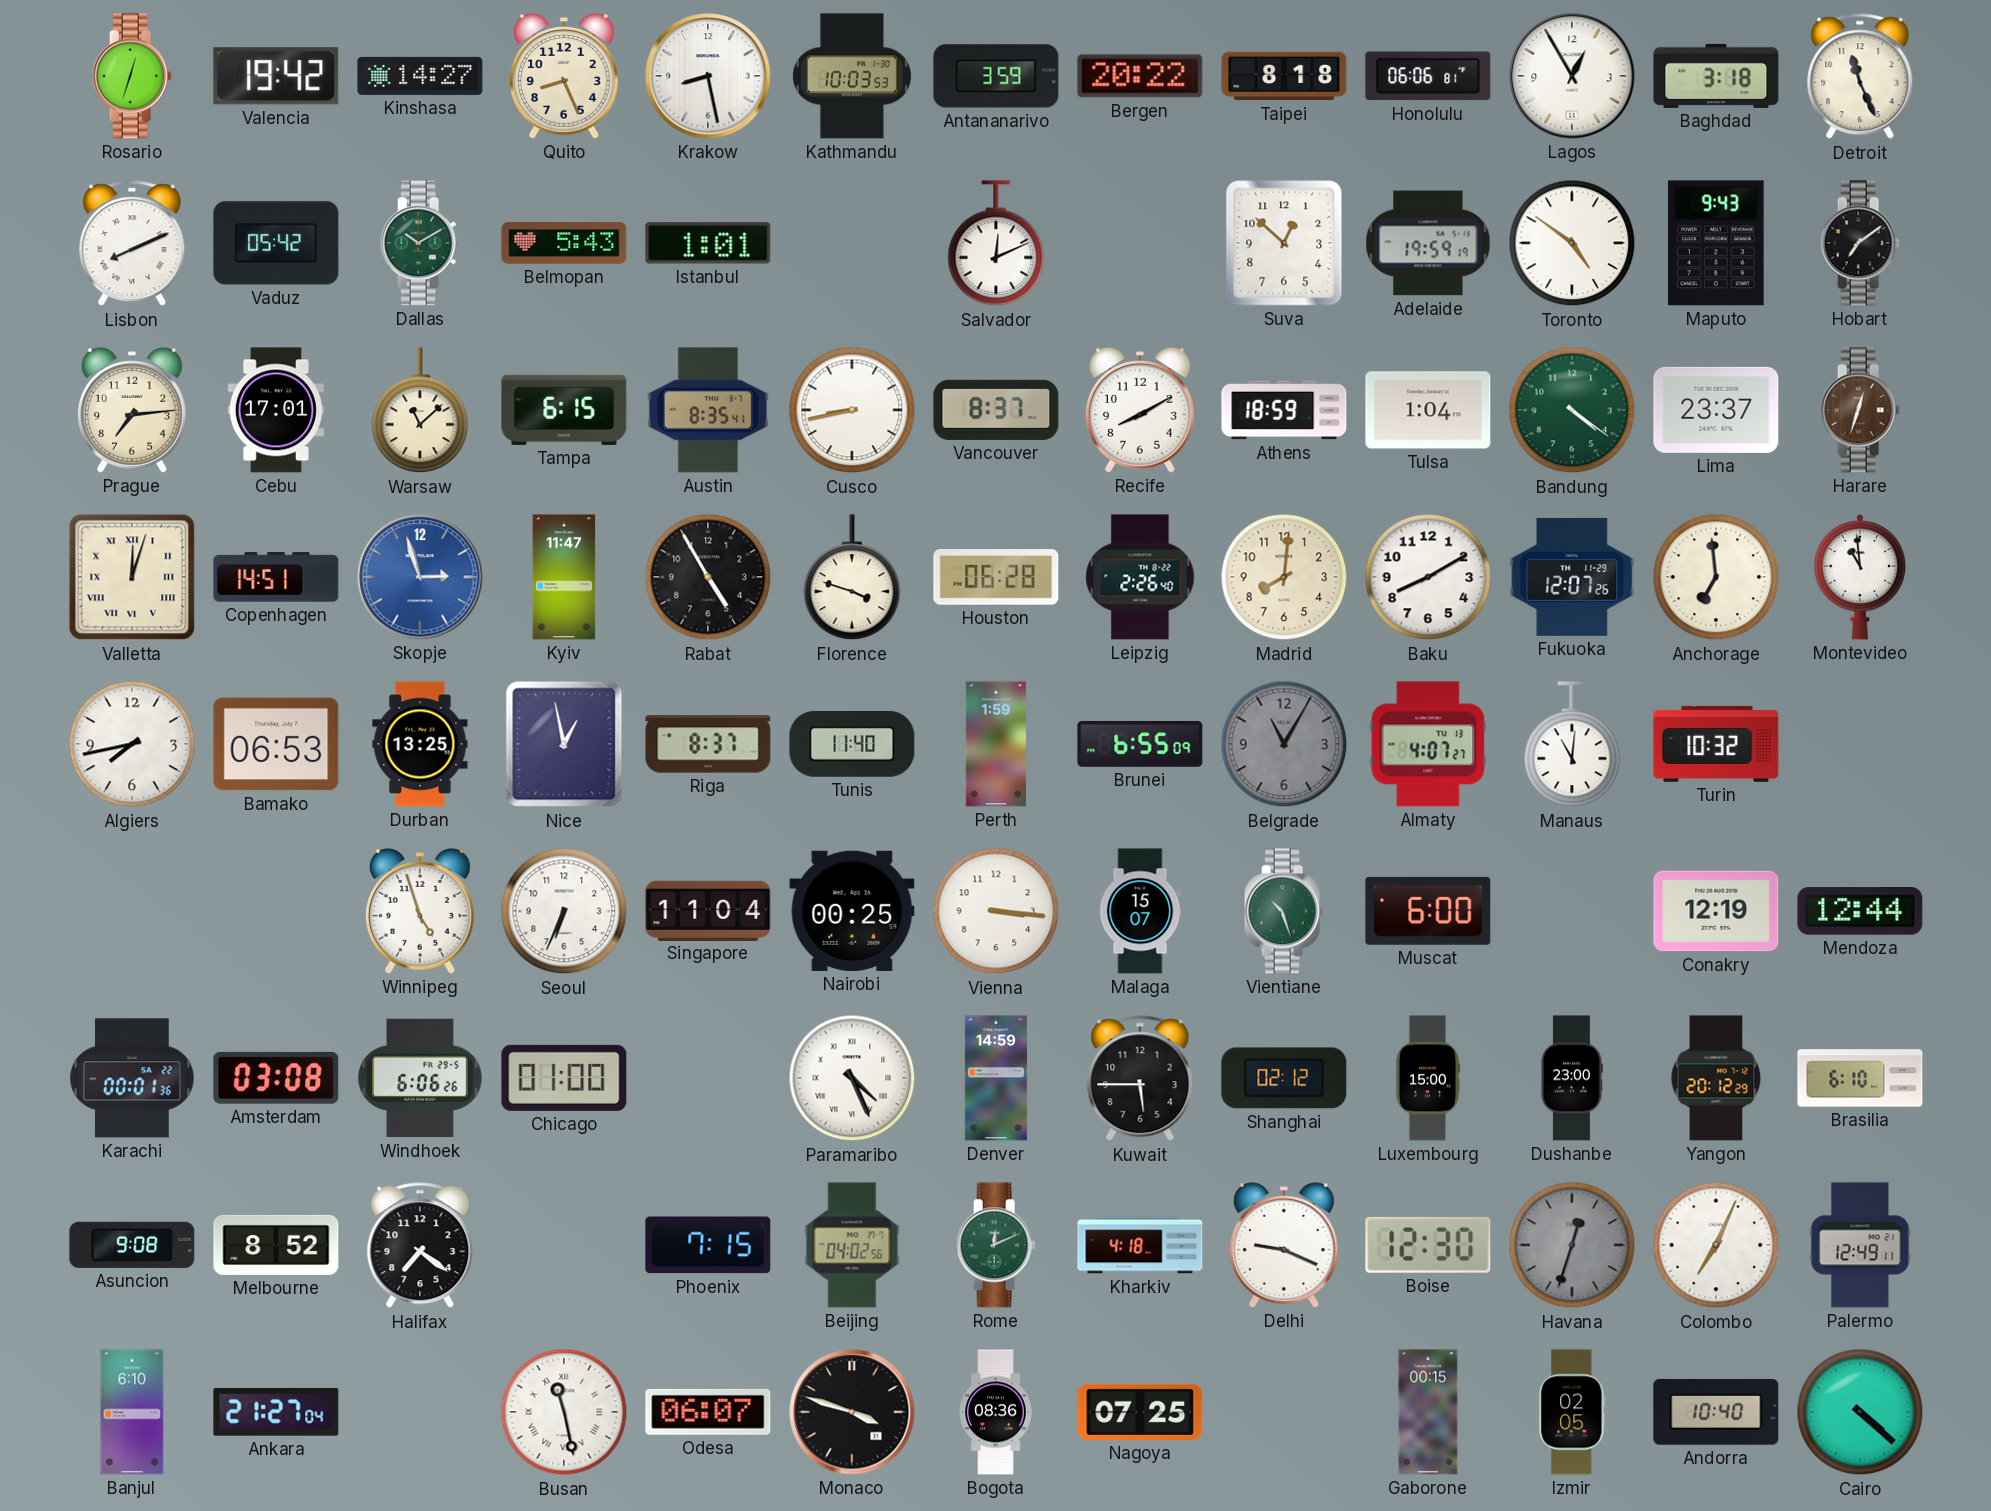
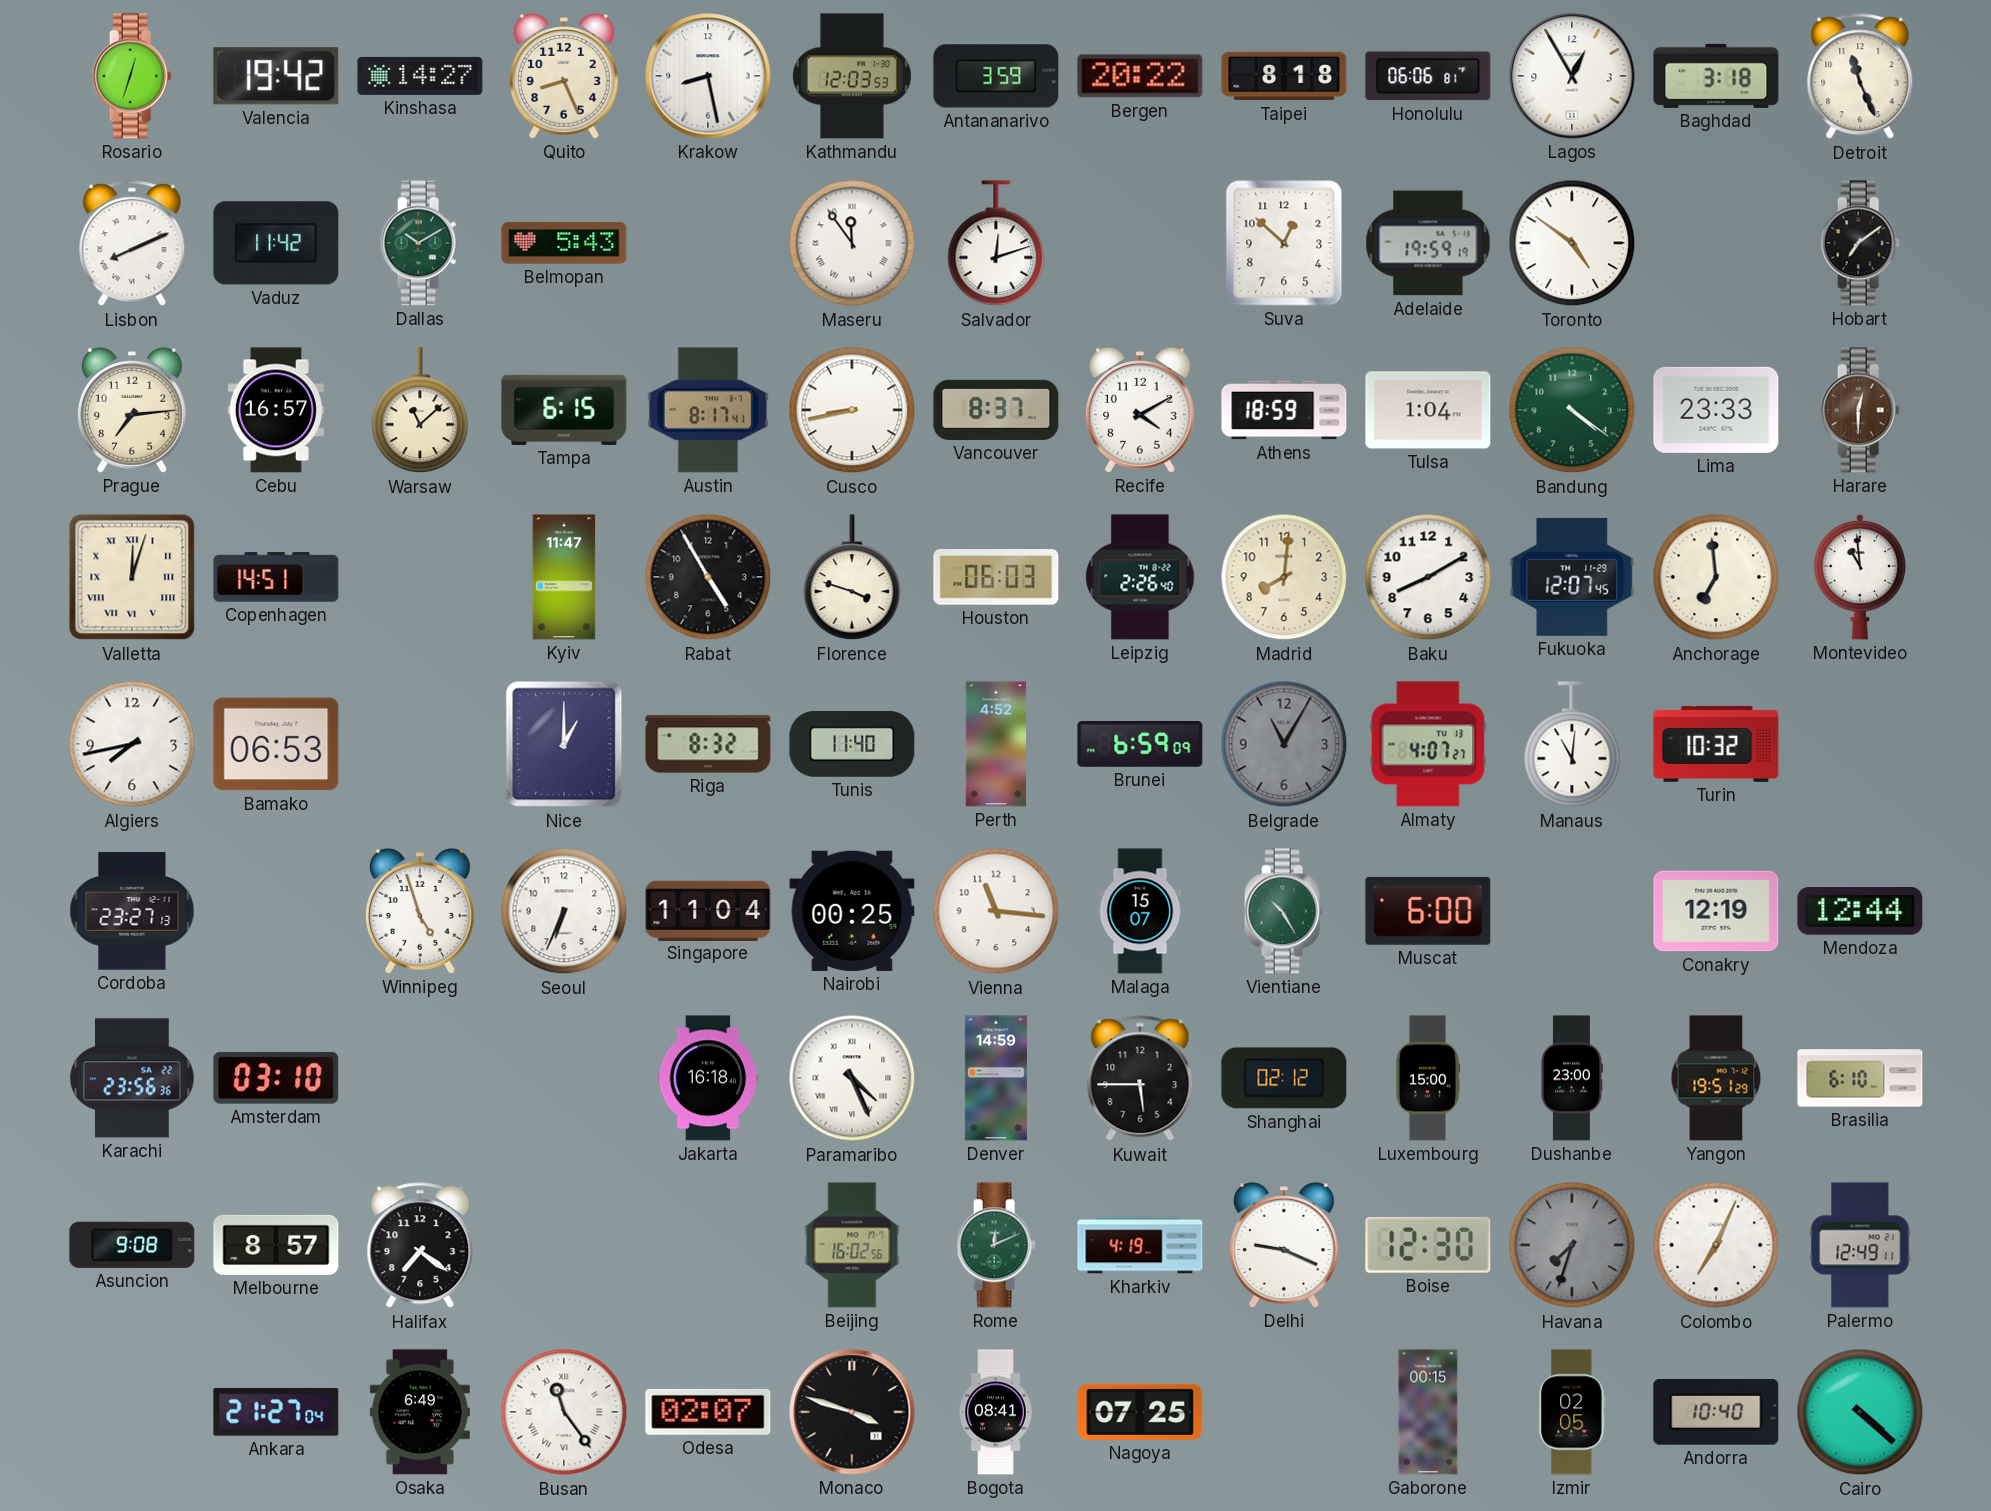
Kathmandu: 10:03 -> 12:03 (852, 76)
Vaduz: 05:42 -> 11:42 (276, 243)
Istanbul: 1:01 -> none (708, 243)
Maseru: none -> 11:54 (852, 243)
Salvador: 12:11 -> 12:12 (996, 244)
Maputo: 9:43 -> none (1716, 243)
Cebu: 17:01 -> 16:57 (276, 410)
Austin: 8:35 -> 8:17 (708, 410)
Recife: 8:10 -> 4:10 (1141, 410)
Lima: 23:37 -> 23:33 (1716, 410)
Harare: 12:33 -> 12:30 (1860, 410)
Skopje: 2:57 -> none (420, 577)
Houston: 06:28 -> 06:03 (996, 577)
Fukuoka: 12:07:26 -> 12:07:45 (1572, 577)
Durban: 13:25 -> none (420, 744)
Nice: 12:58 -> 1:00 (564, 744)
Riga: 8:37 -> 8:32 (708, 744)
Perth: 1:59 -> 4:52 (996, 744)
Brunei: 6:55 -> 6:59 (1140, 744)
Cordoba: none -> 23:27 (132, 911)
Vienna: 3:16 -> 11:16 (996, 911)
Vientiane: 10:27 -> 10:25 (1284, 911)
Karachi: 00:01 -> 23:56 (132, 1078)
Amsterdam: 03:08 -> 03:10 (276, 1078)
Windhoek: 6:06 -> none (420, 1078)
Chicago: 01:00 -> none (564, 1078)
Jakarta: none -> 16:18 (708, 1078)
Yangon: 20:12 -> 19:51 (1716, 1078)
Melbourne: 8:52 -> 8:57 (276, 1245)
Phoenix: 7:15 -> none (708, 1245)
Beijing: 04:02 -> 16:02 (852, 1245)
Kharkiv: 4:18 -> 4:19 (1140, 1245)
Havana: 12:33 -> 7:33 (1572, 1245)
Banjul: 6:10 -> none (132, 1412)
Osaka: none -> 6:49 (420, 1412)
Busan: 11:28 -> 11:24 (564, 1412)
Odesa: 06:07 -> 02:07 (708, 1412)
Bogota: 08:36 -> 08:41 (996, 1412)
